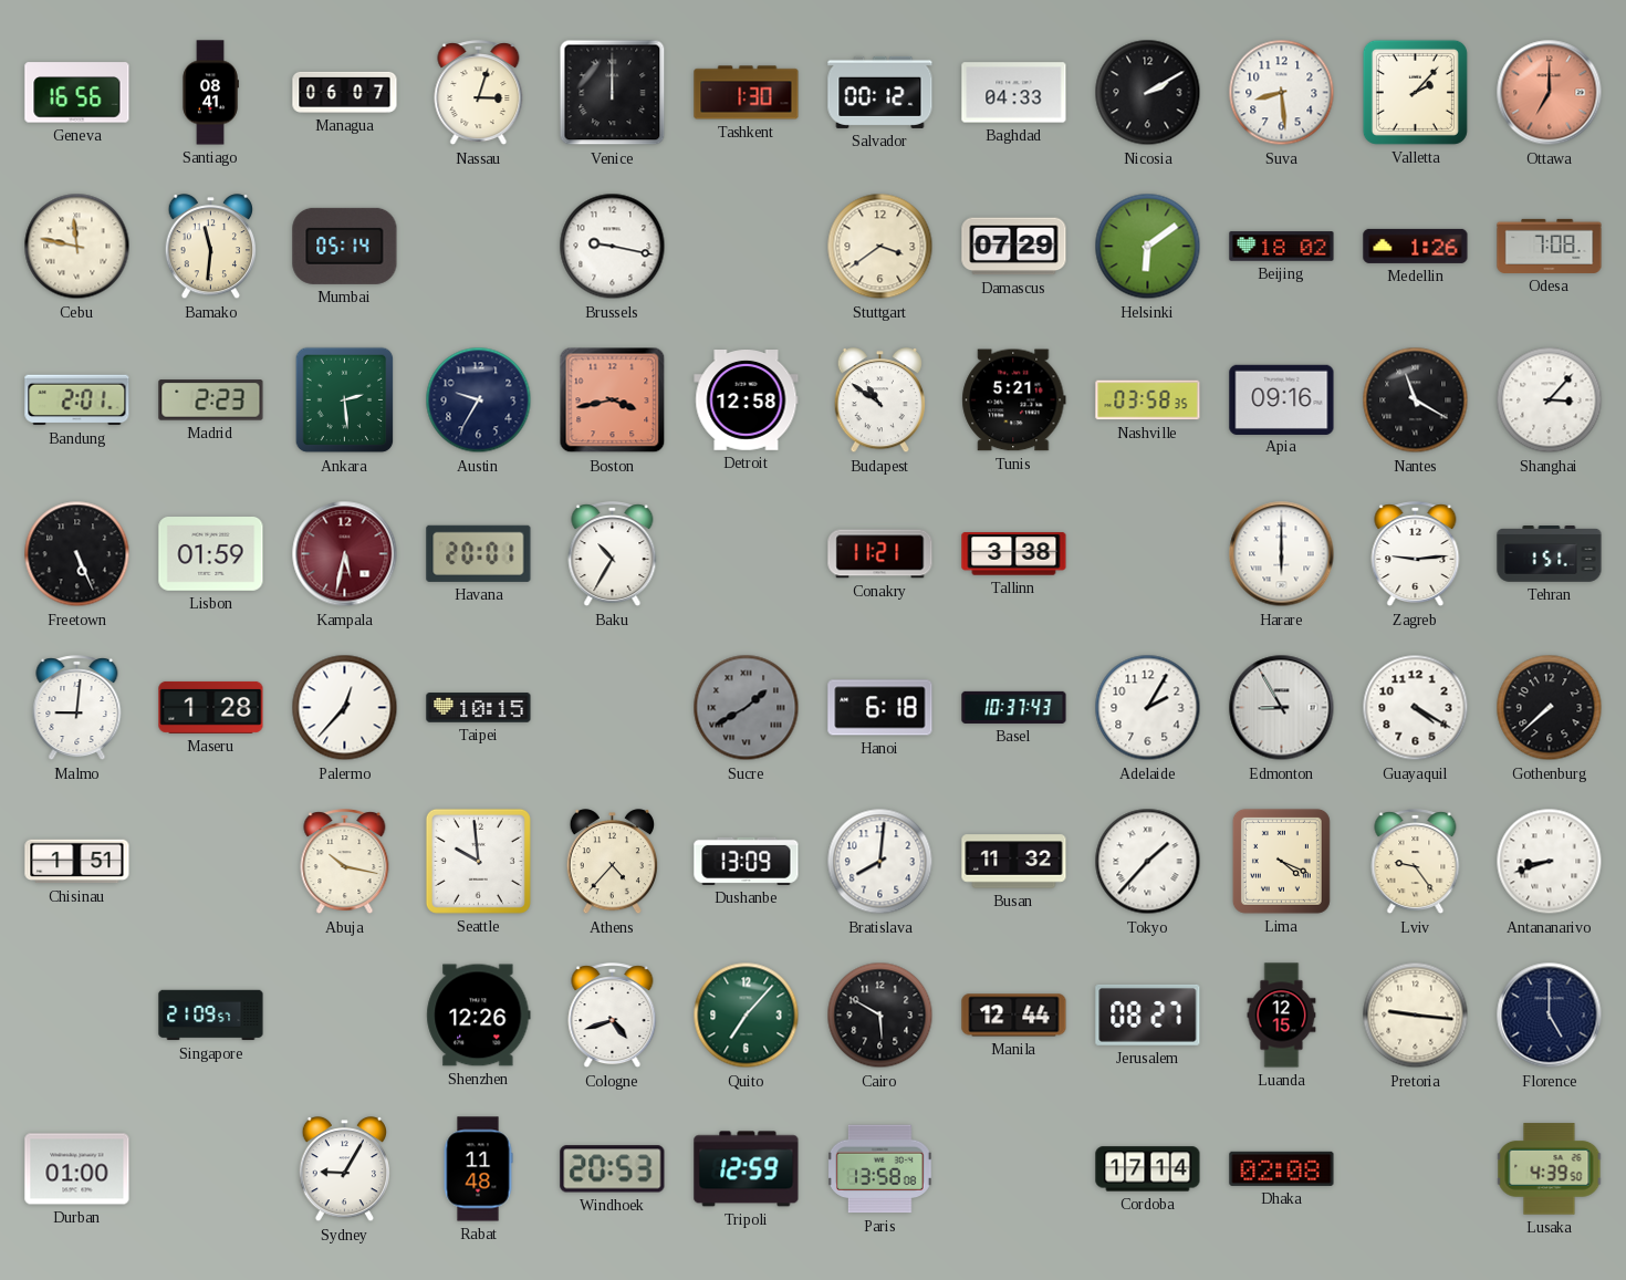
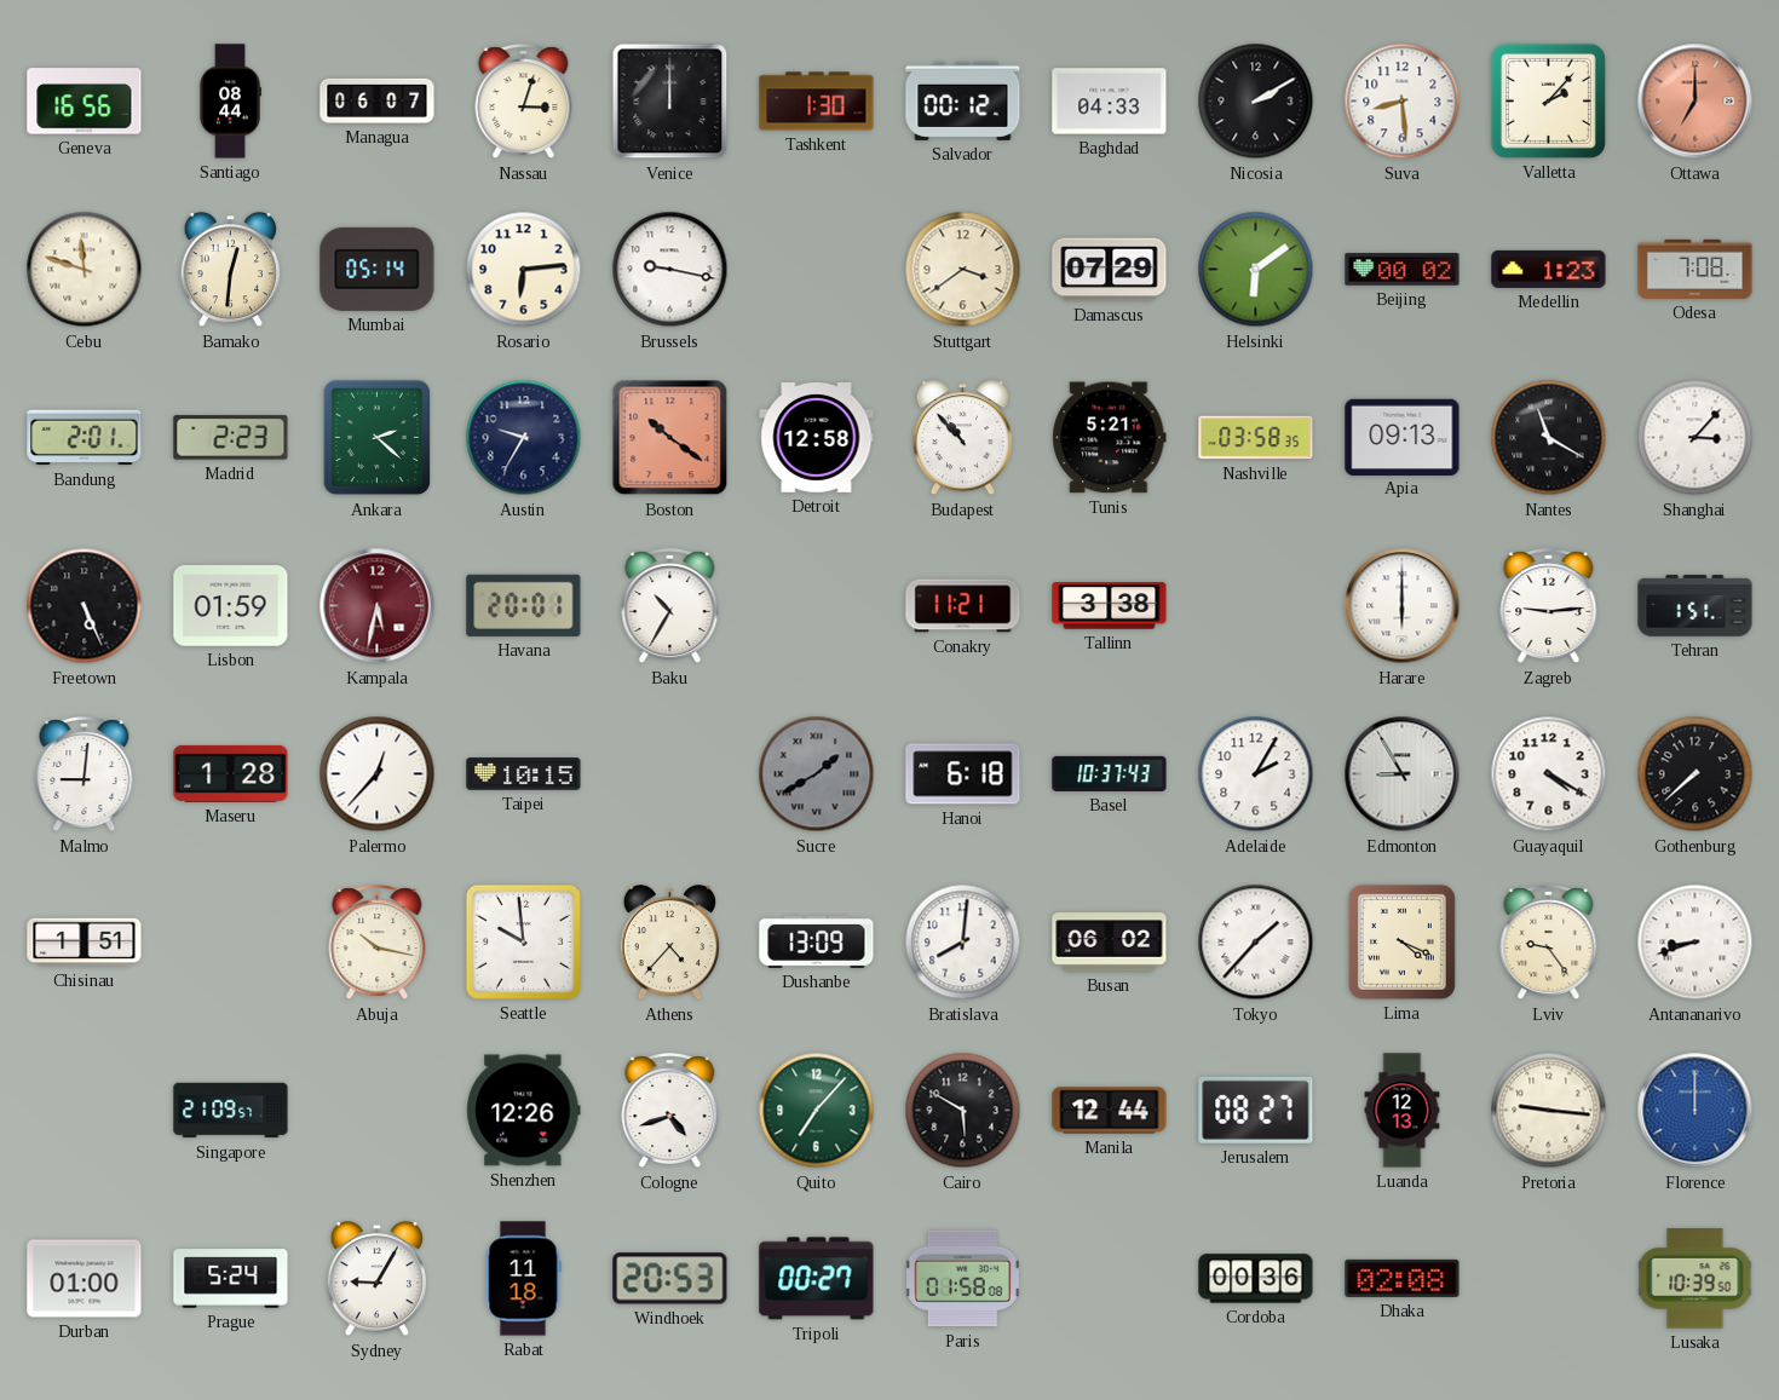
Santiago: 08:41 -> 08:44 (230, 102)
Cebu: 11:47 -> 11:48 (85, 270)
Bamako: 11:31 -> 12:31 (230, 271)
Rosario: none -> 6:14 (524, 270)
Beijing: 18:02 -> 00:02 (1403, 270)
Medellin: 1:26 -> 1:23 (1549, 269)
Ankara: 2:29 -> 2:22 (378, 438)
Boston: 3:43 -> 10:21 (670, 438)
Budapest: 10:51 -> 10:53 (962, 439)
Apia: 09:16 -> 09:13 (1403, 437)
Busan: 11:32 -> 06:02 (1110, 943)
Luanda: 12:15 -> 12:13 (1403, 1111)
Florence: 5:00 -> 12:00 (1695, 1111)
Florence dial: navy -> blue (1695, 1111)
Prague: none -> 5:24 (231, 1279)
Rabat: 11:48 -> 11:18 (523, 1279)
Tripoli: 12:59 -> 00:27 (817, 1279)
Paris: 13:58 -> 01:58 (963, 1279)
Cordoba: 17:14 -> 00:36 (1256, 1279)
Lusaka: 4:39 -> 10:39 (1695, 1279)
